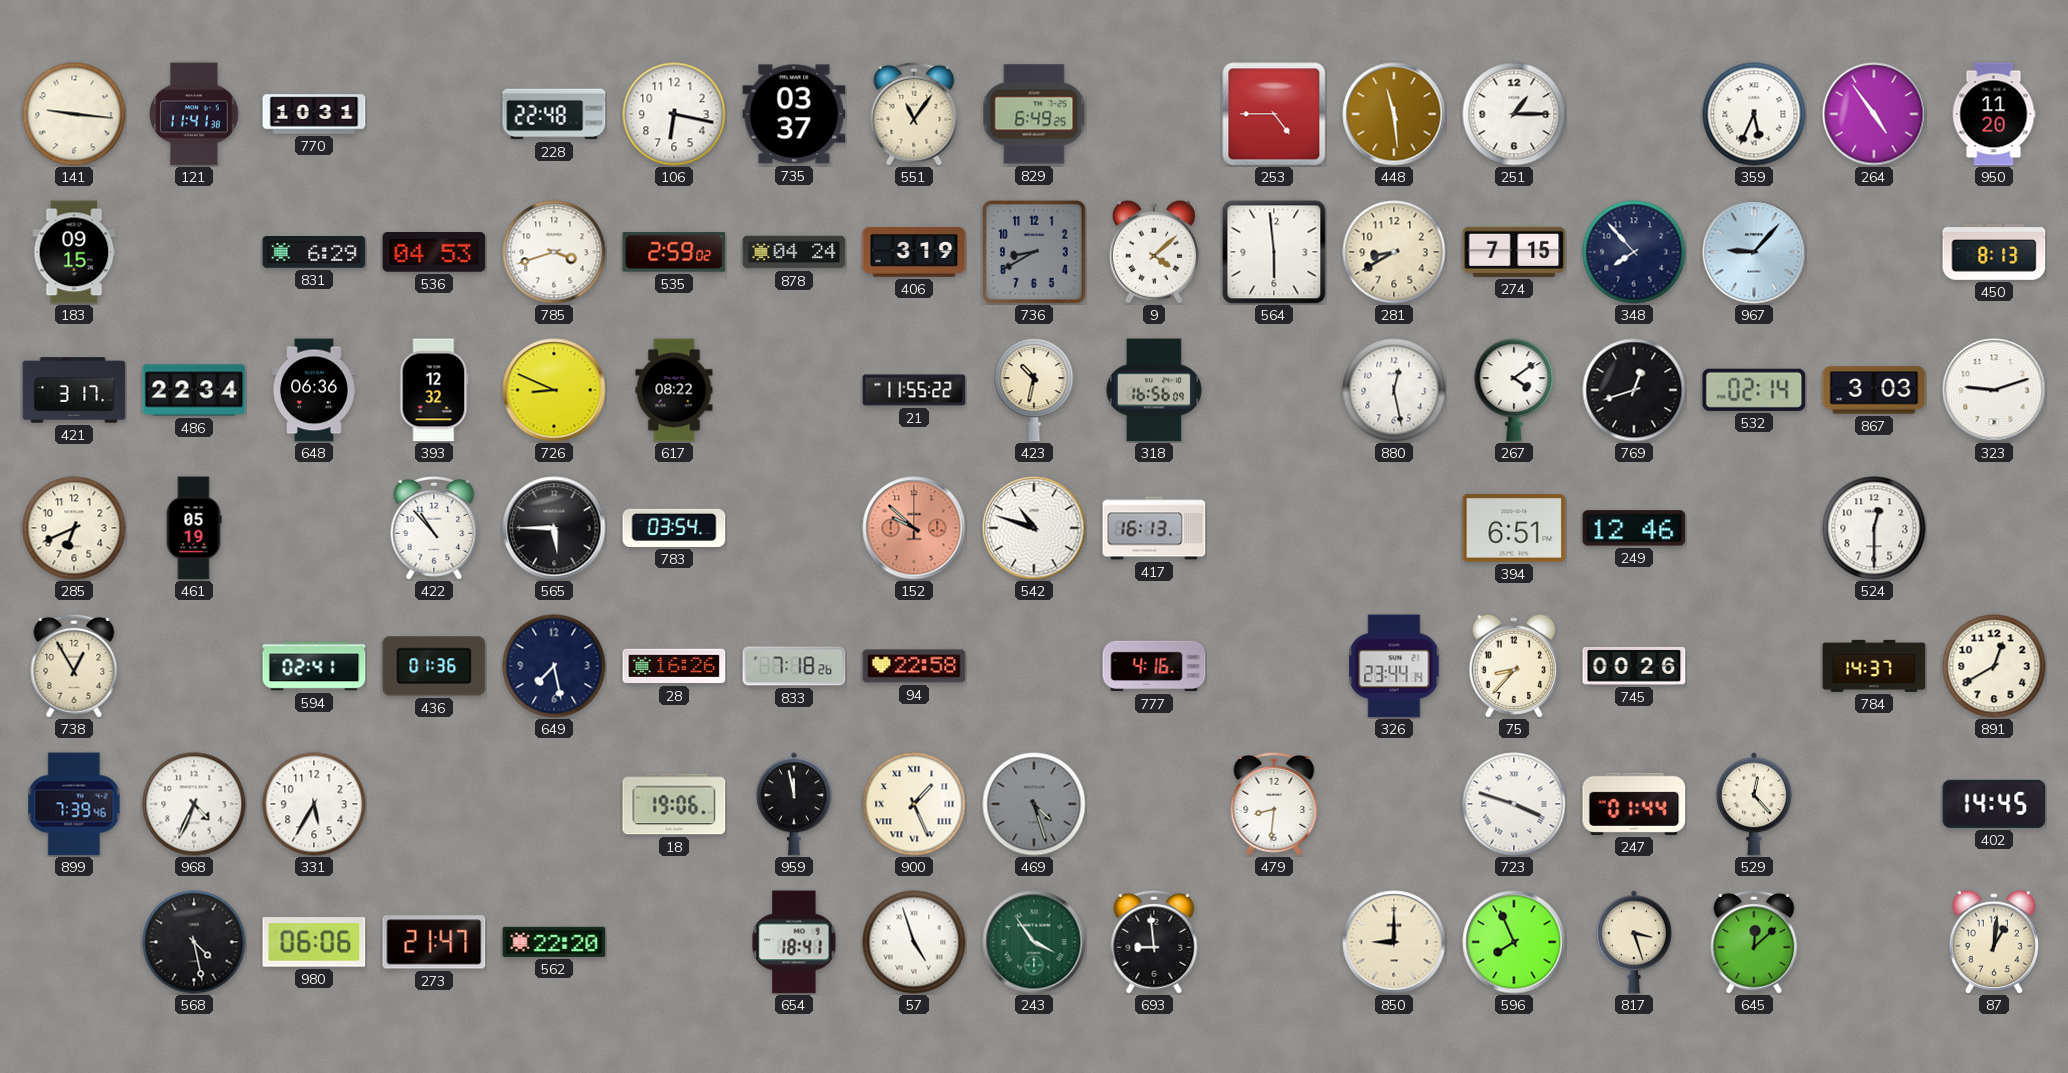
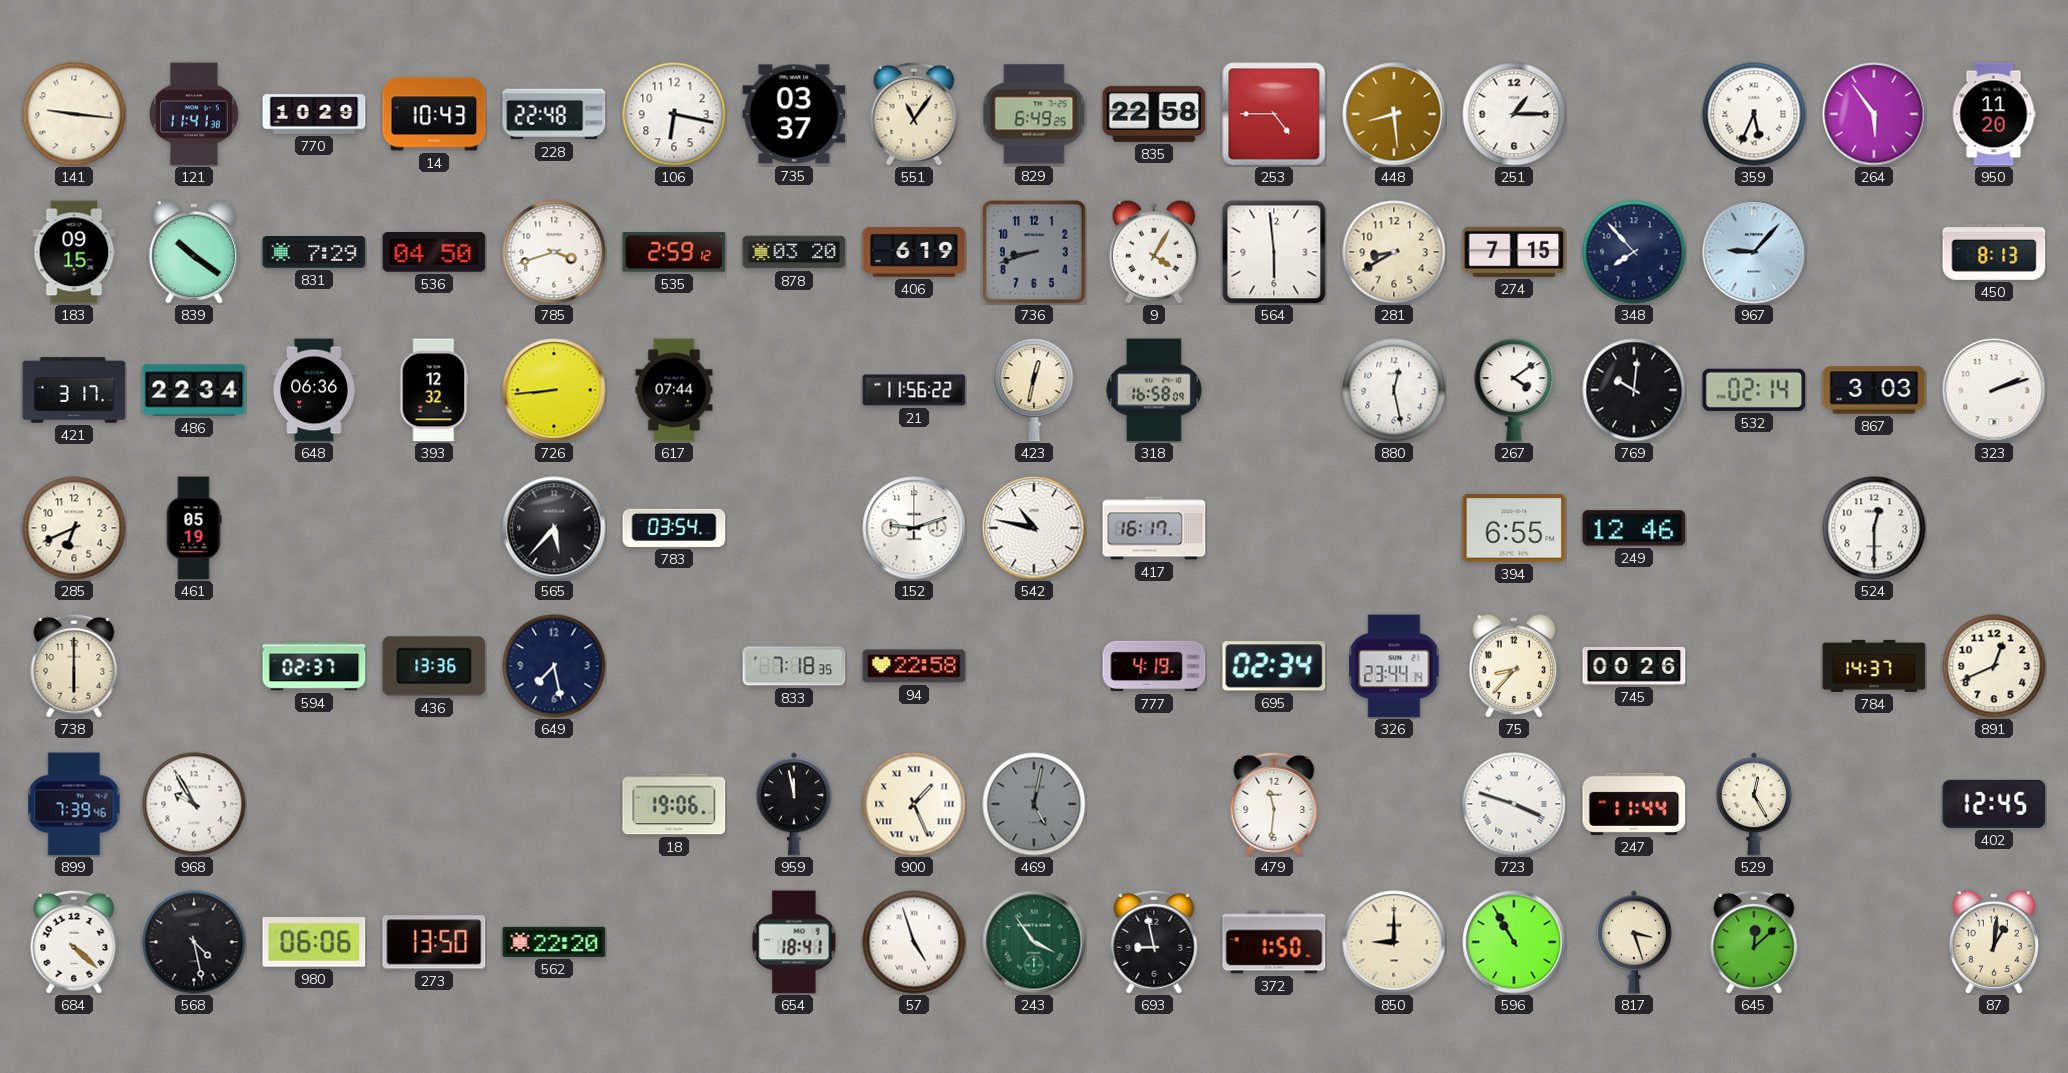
770: 10:31 -> 10:29 (314, 114)
14: none -> 10:43 (434, 114)
835: none -> 22:58 (1154, 114)
448: 11:29 -> 8:29 (1394, 114)
264: 4:54 -> 5:54 (1874, 114)
839: none -> 10:21 (194, 252)
831: 6:29 -> 7:29 (314, 253)
536: 04:53 -> 04:50 (434, 253)
535: 2:59:02 -> 2:59:12 (674, 252)
878: 04:24 -> 03:20 (794, 252)
406: 3:19 -> 6:19 (914, 252)
736: 8:40 -> 8:42 (1034, 252)
9: 4:08 -> 4:05 (1154, 252)
726: 8:49 -> 8:44 (554, 390)
617: 08:22 -> 07:44 (674, 390)
21: 11:55 -> 11:56 (914, 390)
423: 10:32 -> 12:32 (1034, 390)
318: 16:56 -> 16:58 (1154, 390)
769: 12:42 -> 10:01 (1634, 390)
323: 9:12 -> 2:12 (1994, 390)
422: 10:53 -> none (434, 528)
565: 5:45 -> 5:37 (554, 528)
152: 9:52 -> 9:12 (914, 528)
152 dial: salmon -> white (914, 528)
542: 10:48 -> 10:47 (1034, 528)
417: 16:13 -> 16:17 (1154, 528)
394: 6:51 -> 6:55 (1514, 528)
738: 12:55 -> 6:00 (74, 666)
594: 02:41 -> 02:37 (314, 666)
436: 01:36 -> 13:36 (434, 666)
28: 16:26 -> none (674, 666)
833: 7:18:26 -> 7:18:35 (794, 666)
777: 4:16 -> 4:19 (1154, 666)
695: none -> 02:34 (1274, 666)
891: 12:40 -> 12:41 (1994, 666)
968: 4:34 -> 9:55 (194, 804)
331: 5:35 -> none (314, 804)
469: 4:27 -> 5:02 (1034, 804)
479: 8:31 -> 11:31 (1274, 804)
247: 01:44 -> 11:44 (1634, 804)
529: 12:23 -> 12:25 (1754, 804)
402: 14:45 -> 12:45 (1994, 804)
684: none -> 4:22 (74, 942)
273: 21:47 -> 13:50 (434, 942)
693: 8:59 -> 8:58 (1154, 942)
372: none -> 1:50 (1274, 942)
596: 7:56 -> 10:55 (1514, 942)
